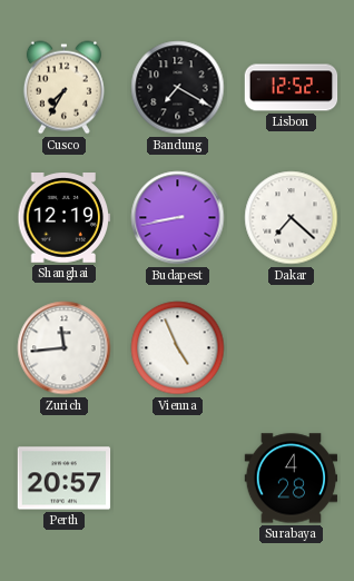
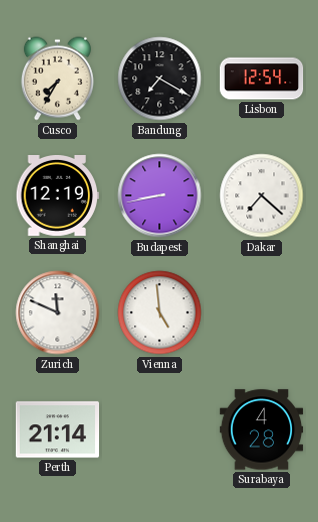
Lisbon: 12:52 -> 12:54 (262, 79)
Zurich: 11:44 -> 11:49 (58, 313)
Vienna: 4:56 -> 4:59 (160, 313)
Perth: 20:57 -> 21:14 (58, 430)
